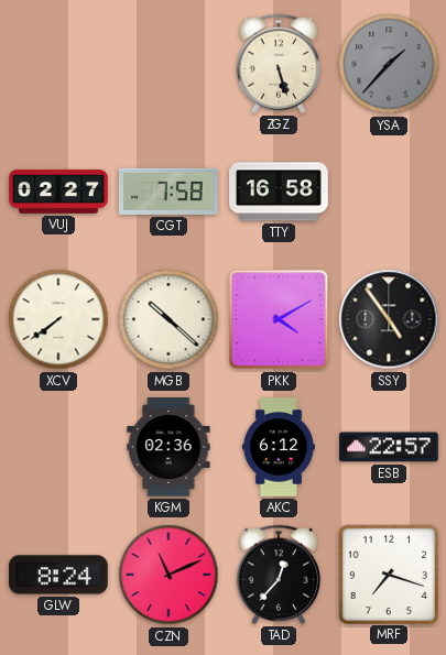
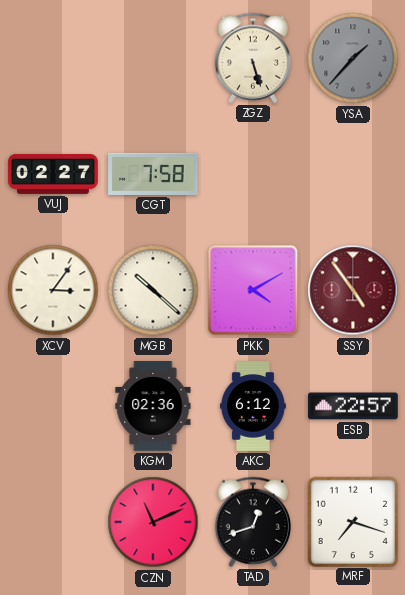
TTY: 16:58 -> none (279, 192)
XCV: 7:39 -> 3:06 (53, 290)
SSY dial: black -> burgundy (353, 290)
GLW: 8:24 -> none (58, 575)
TAD: 12:37 -> 12:42 (252, 522)
